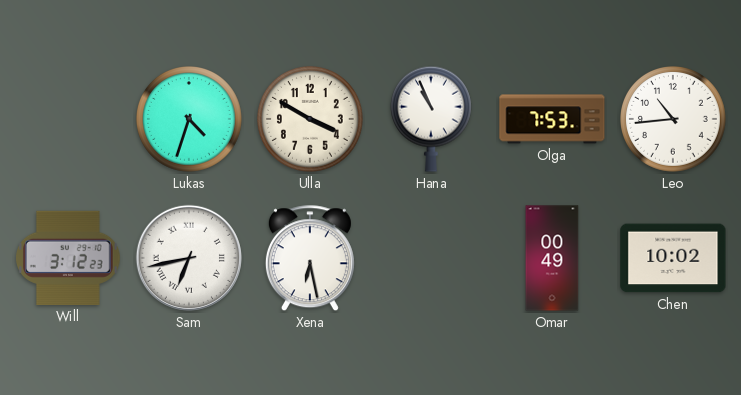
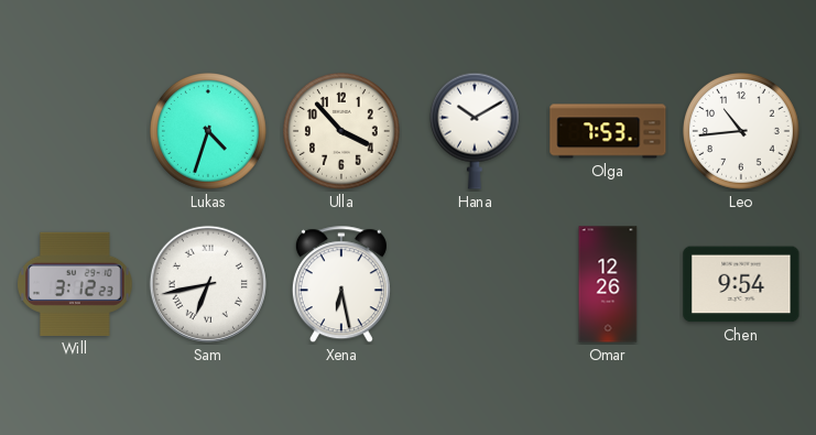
Ulla: 3:50 -> 3:53 (342, 132)
Hana: 10:56 -> 10:10 (475, 131)
Omar: 00:49 -> 12:26 (608, 284)
Chen: 10:02 -> 9:54 (741, 284)
